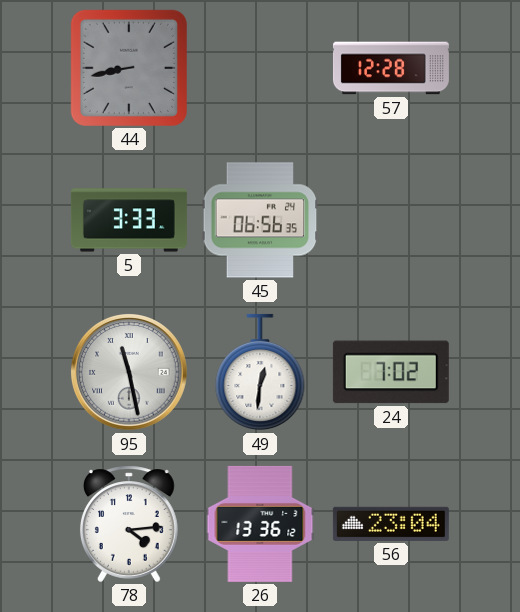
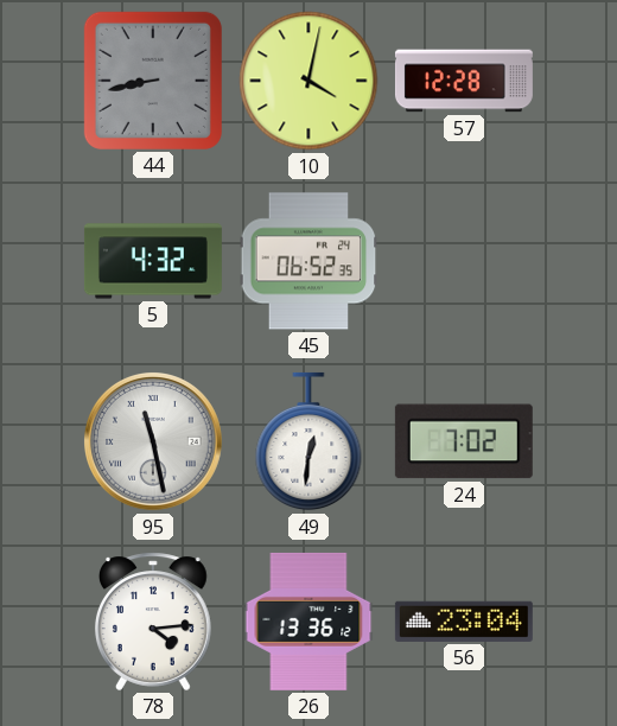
10: none -> 4:02 (308, 81)
5: 3:33 -> 4:32 (153, 261)
45: 06:56 -> 06:52 (308, 261)
